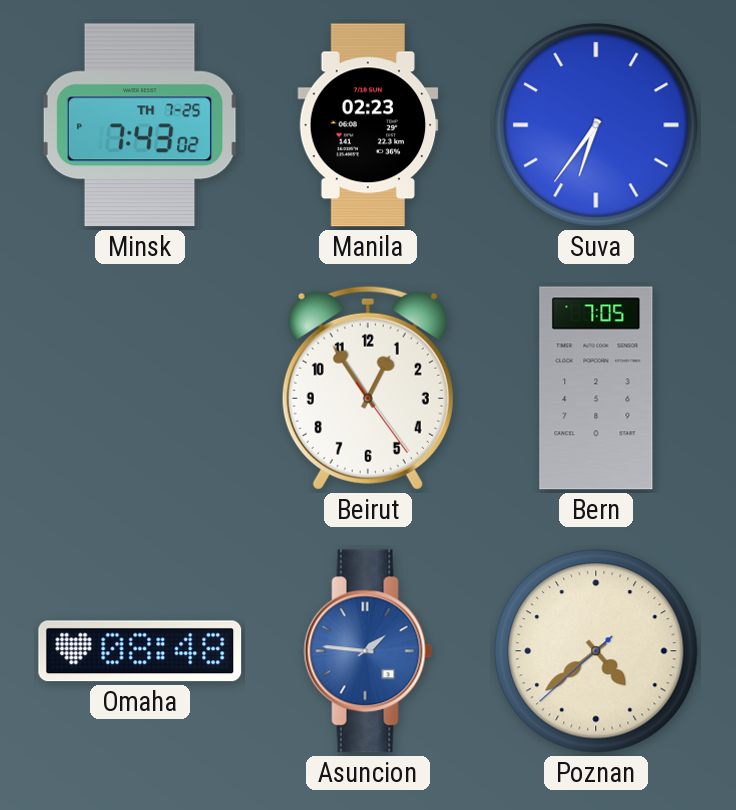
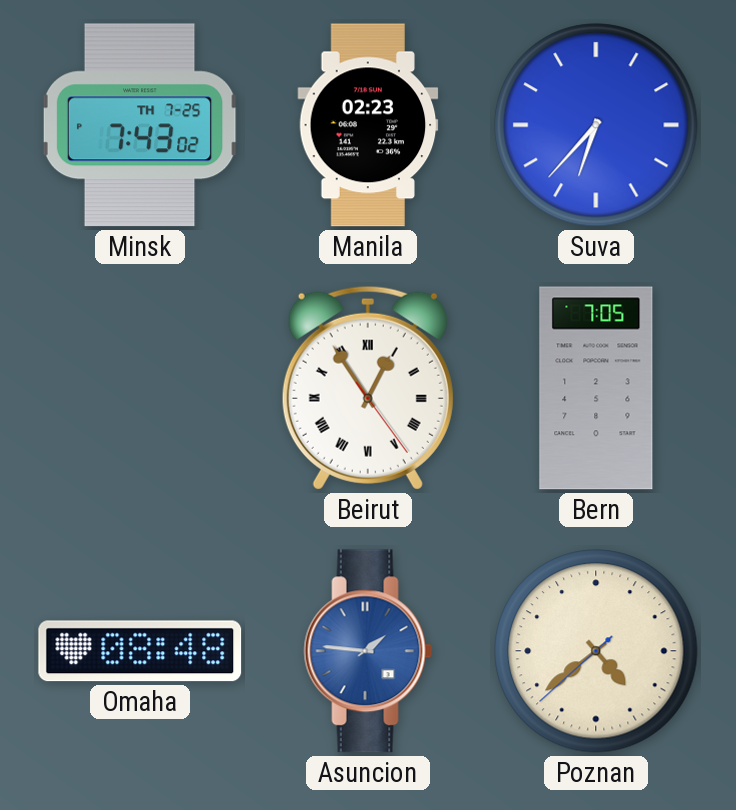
Suva: 6:36 -> 6:37 (596, 125)
Beirut numerals: Arabic -> Roman (368, 388)
